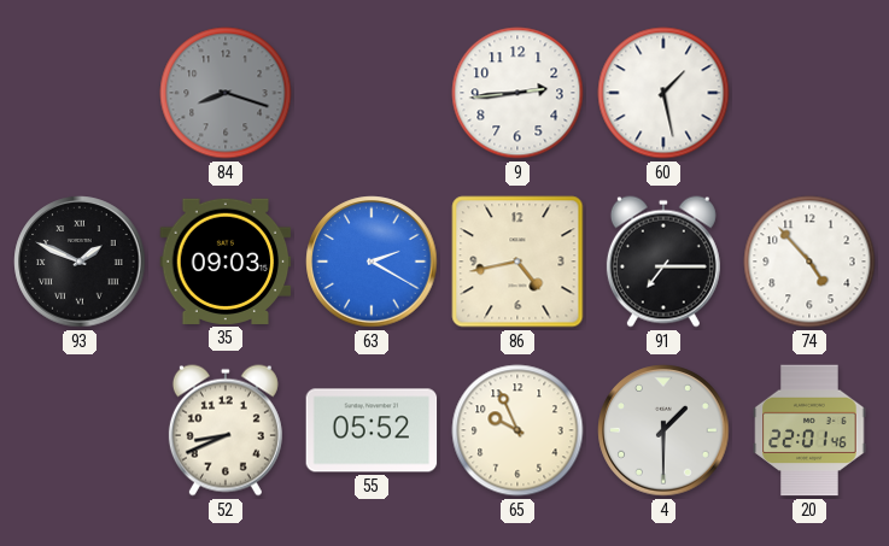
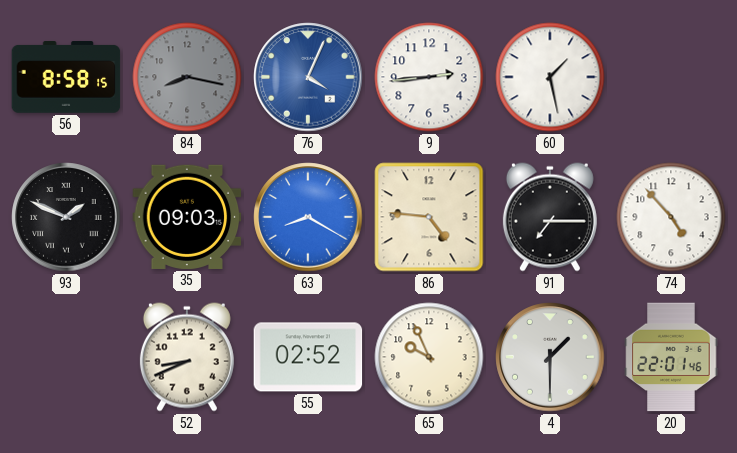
56: none -> 8:58 (66, 78)
84: 8:18 -> 8:17 (187, 77)
76: none -> 4:04 (308, 77)
63: 2:20 -> 8:20 (308, 217)
86: 4:43 -> 4:46 (429, 217)
55: 05:52 -> 02:52 (308, 357)
